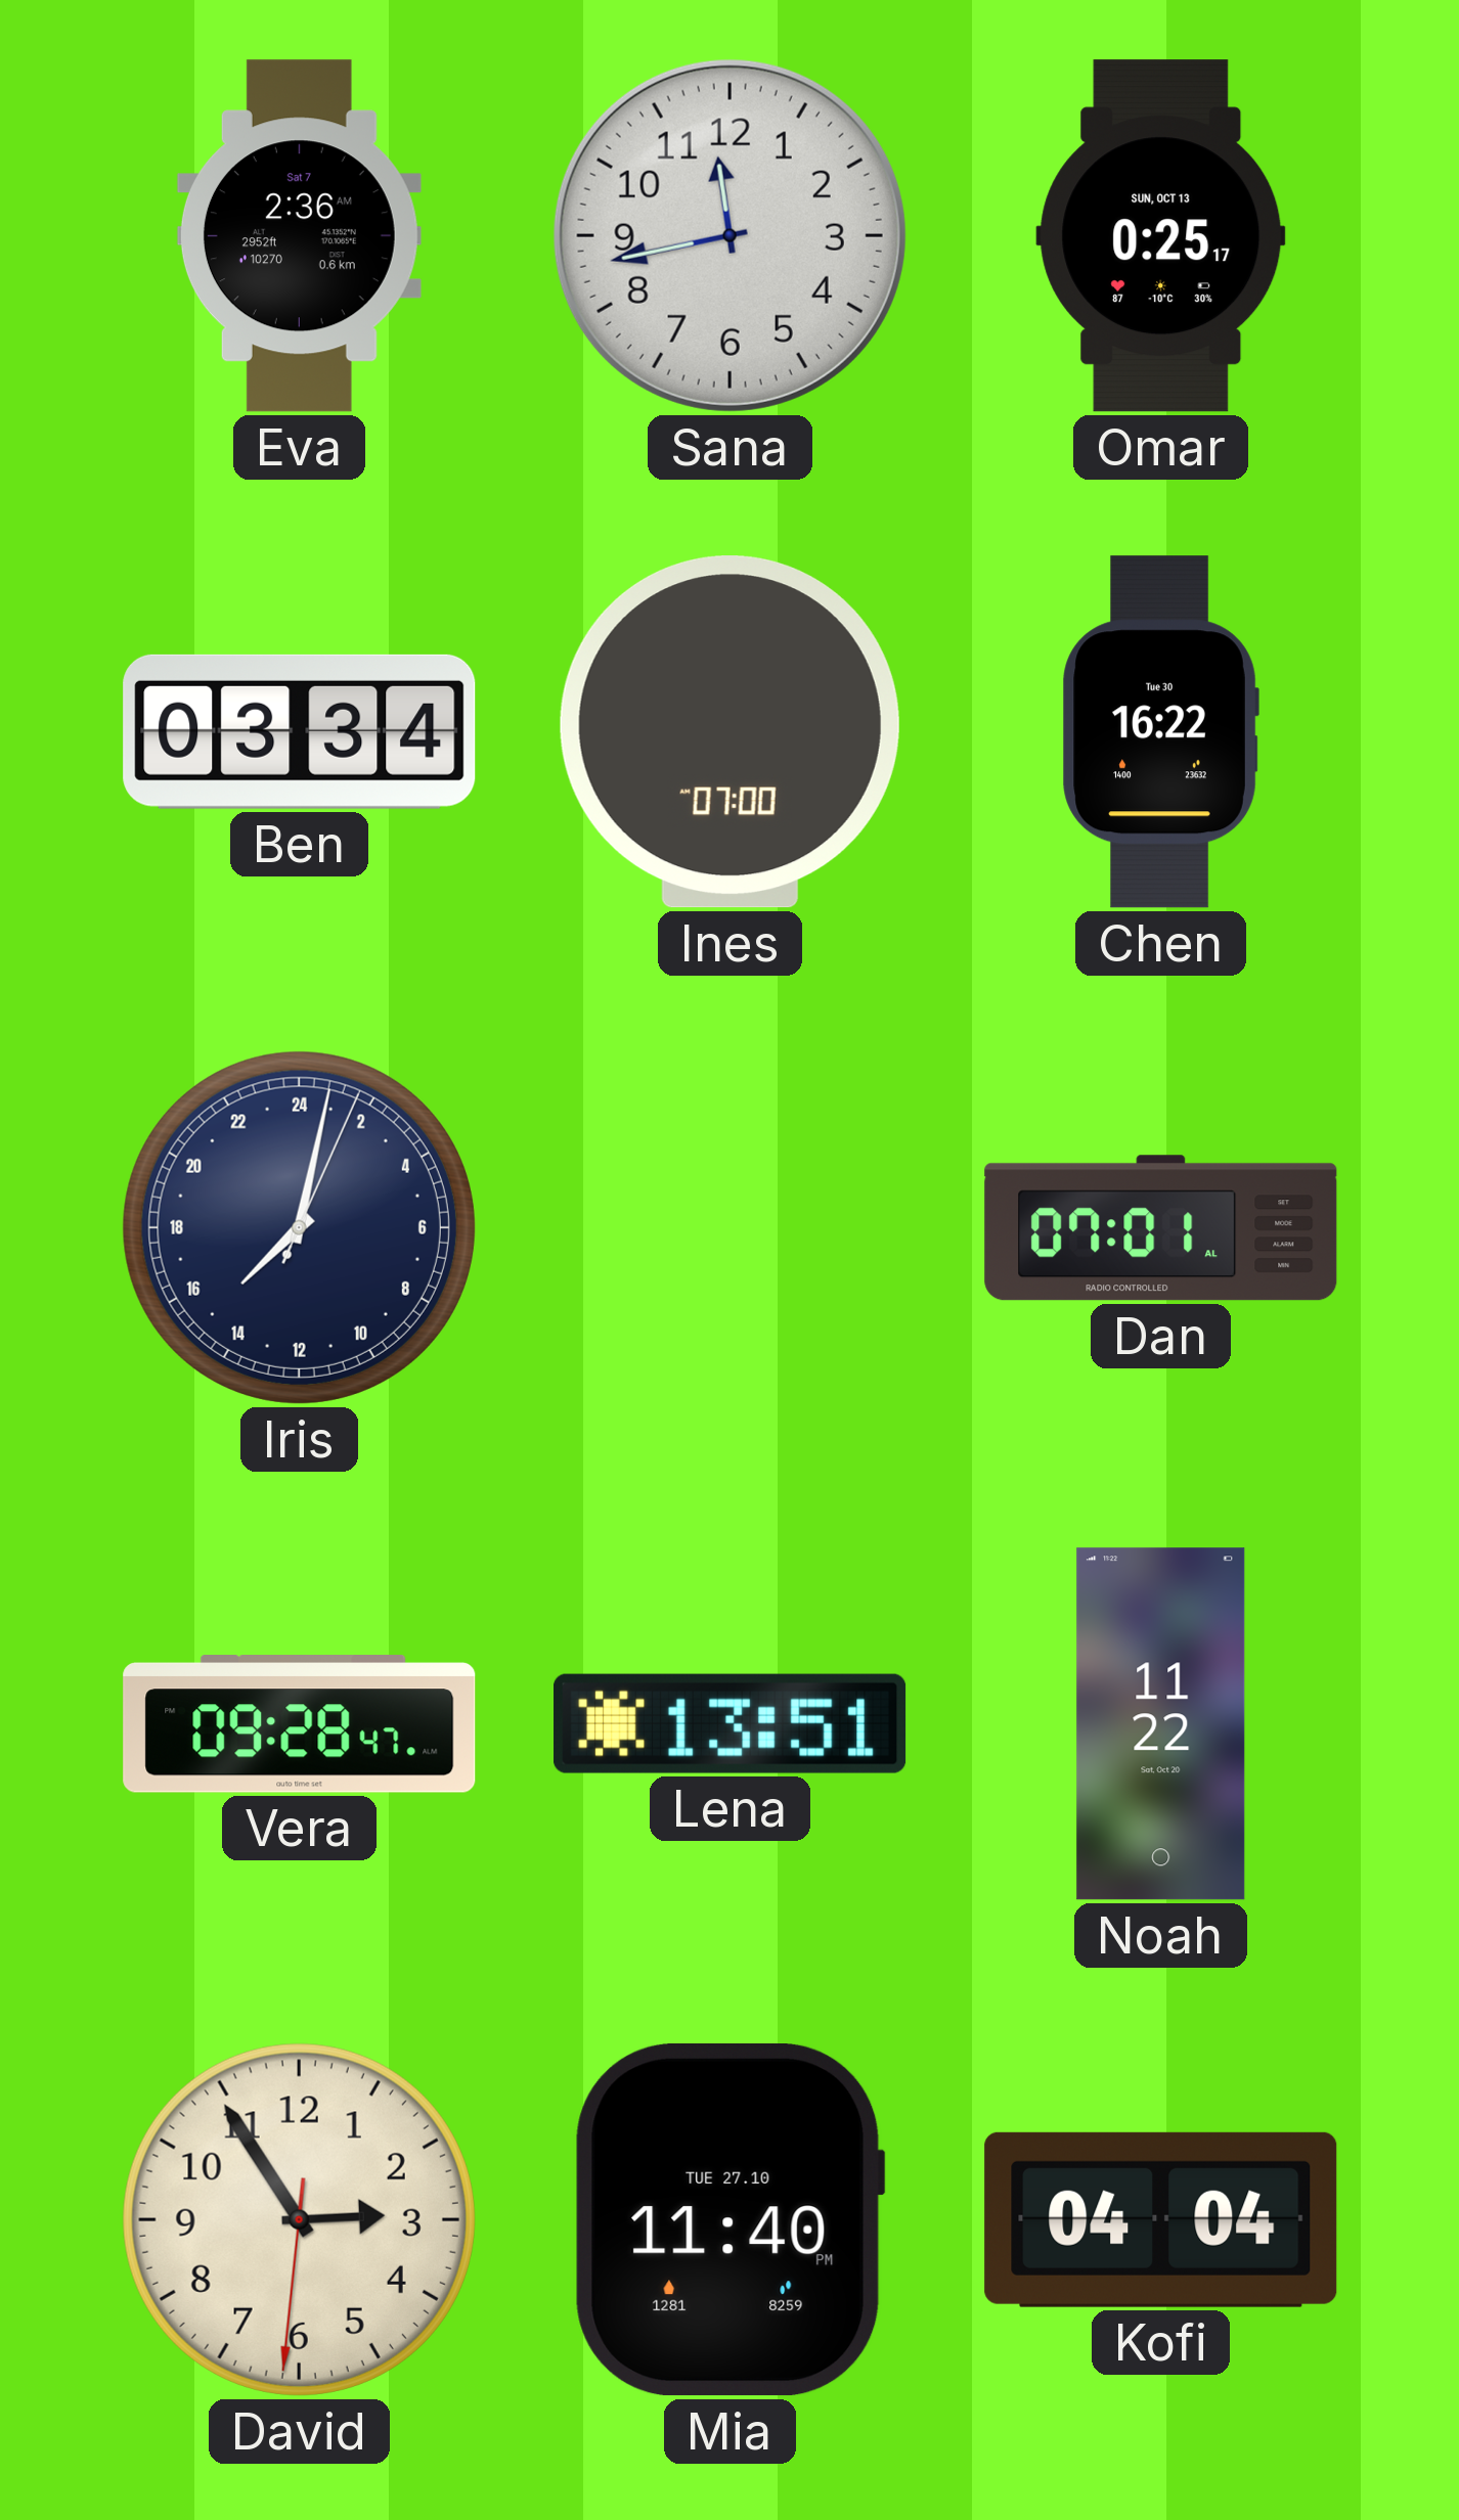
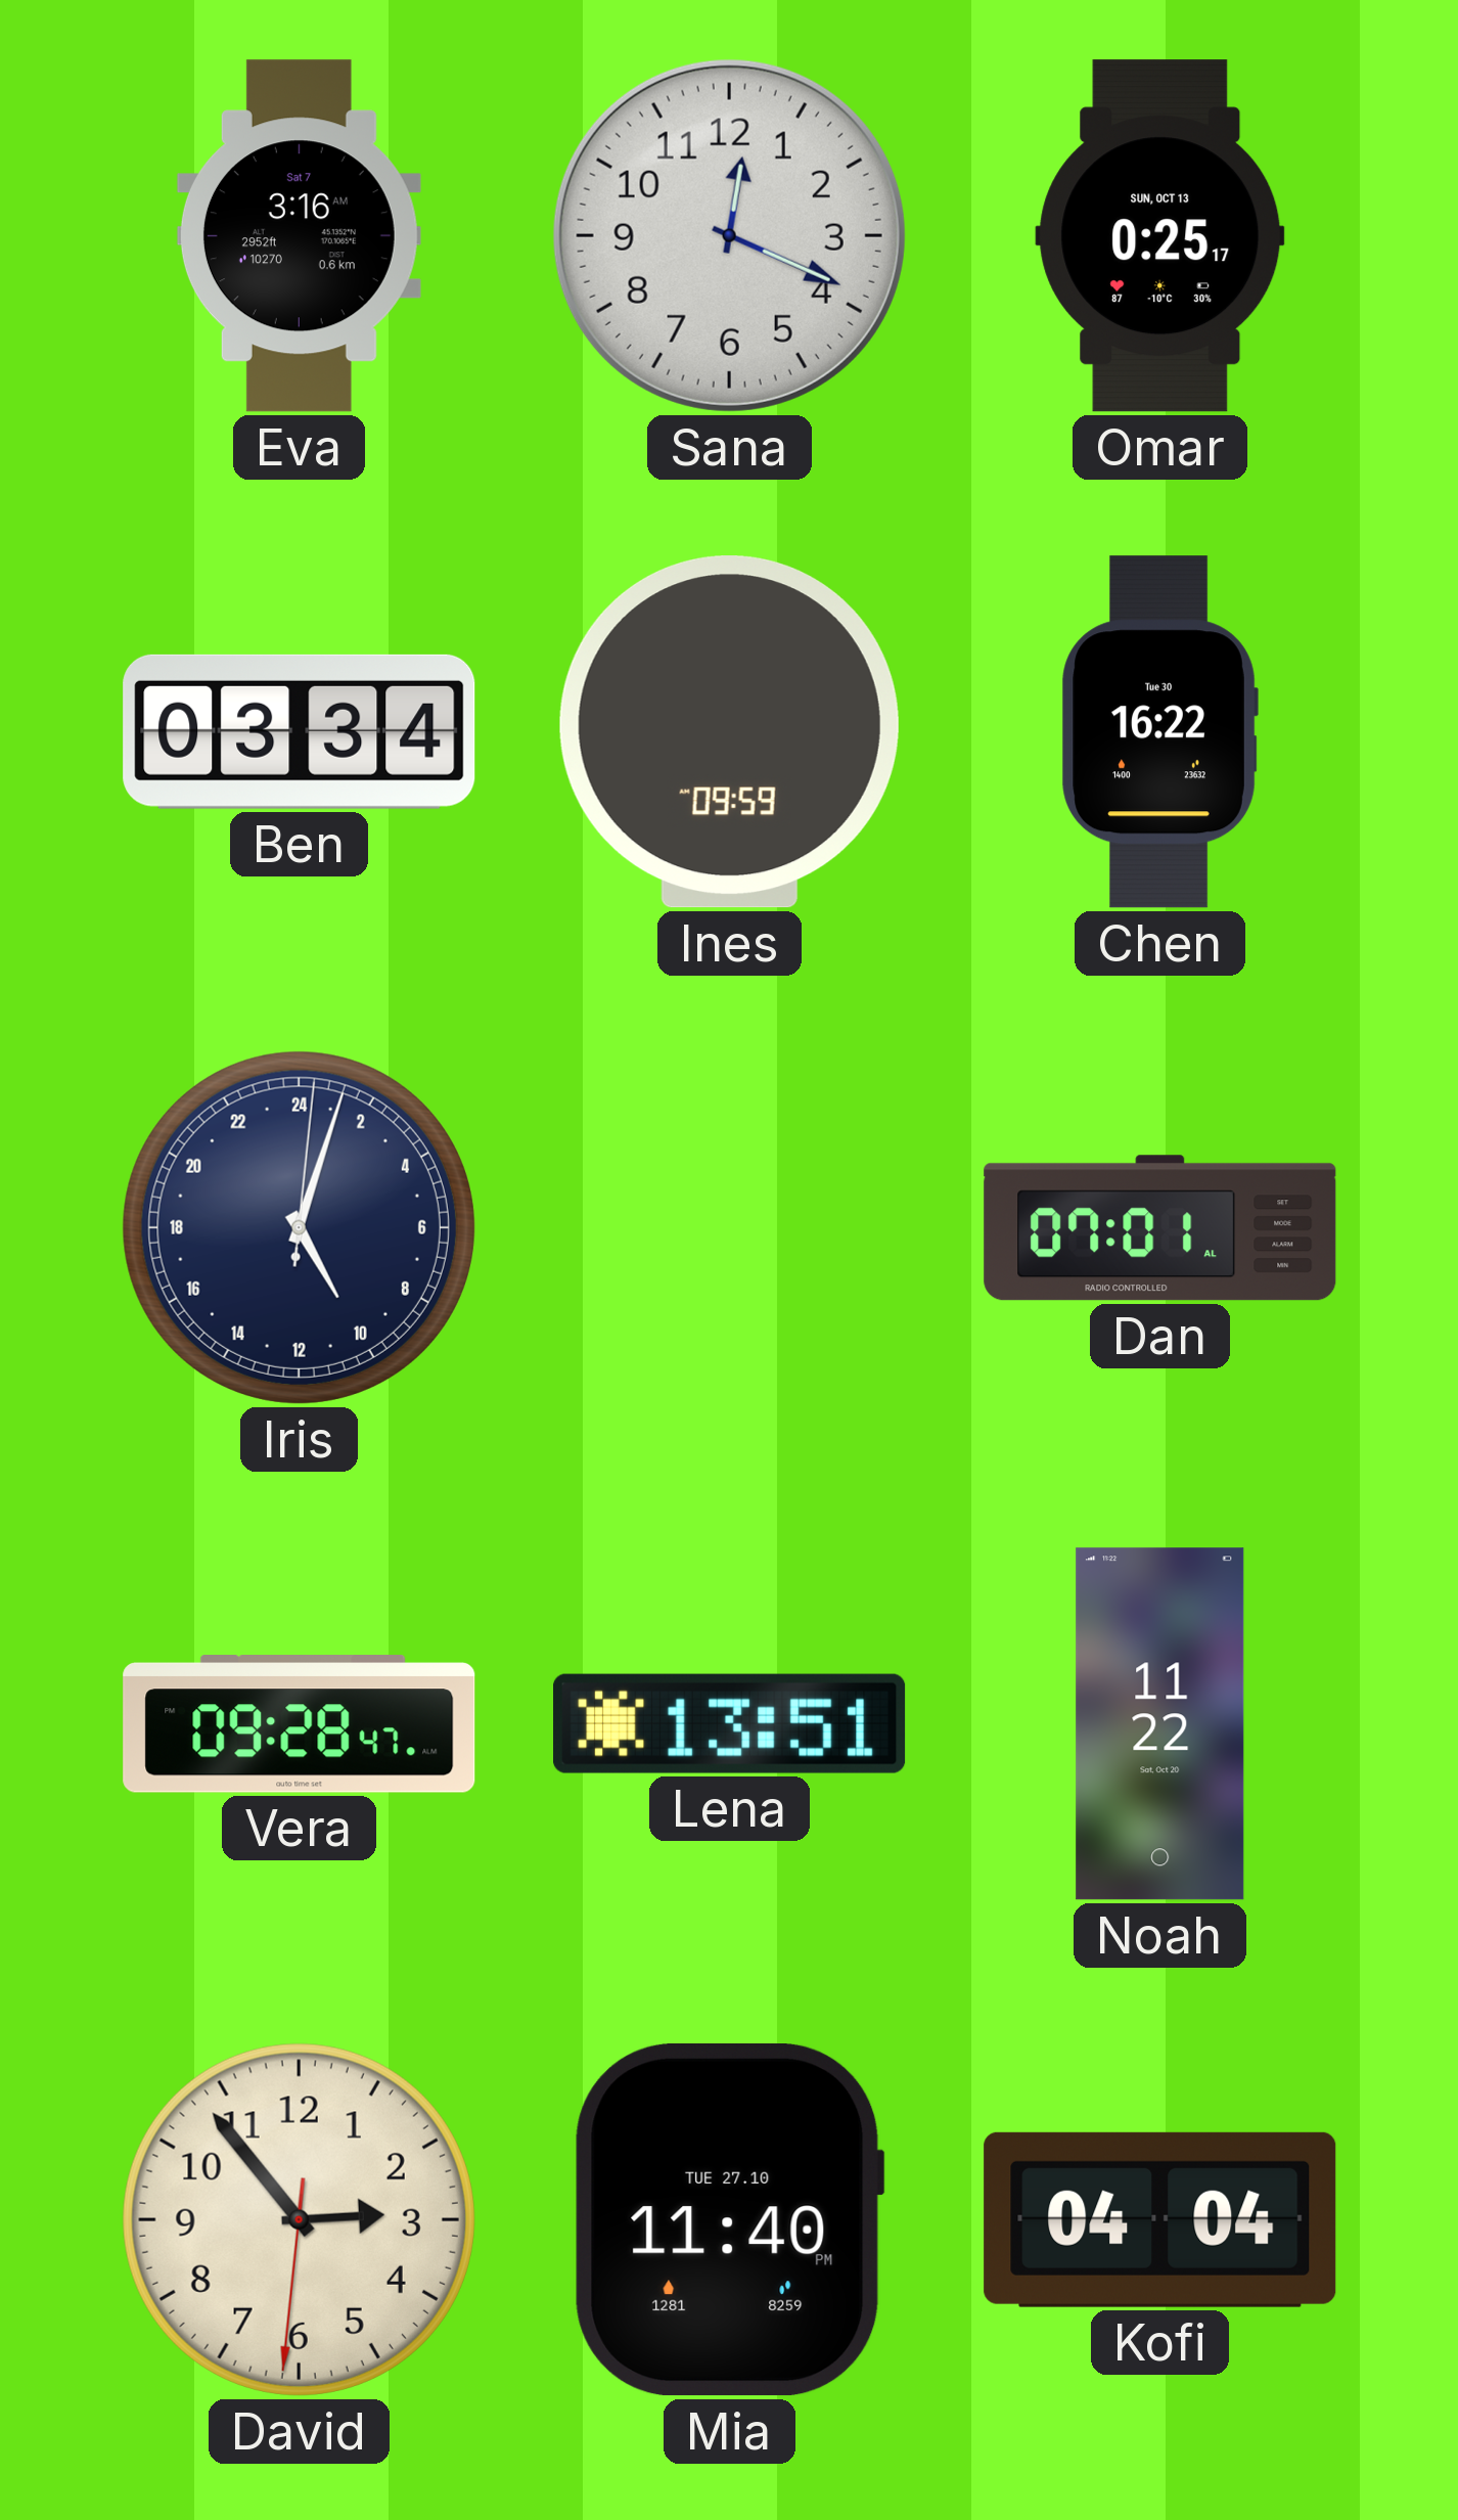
Eva: 2:36 -> 3:16 (299, 236)
Sana: 11:43 -> 12:19 (729, 235)
Ines: 07:00 -> 09:59 (729, 732)
Iris: 15:02 -> 10:03 (299, 1227)
David: 2:54 -> 2:53 (299, 2219)
